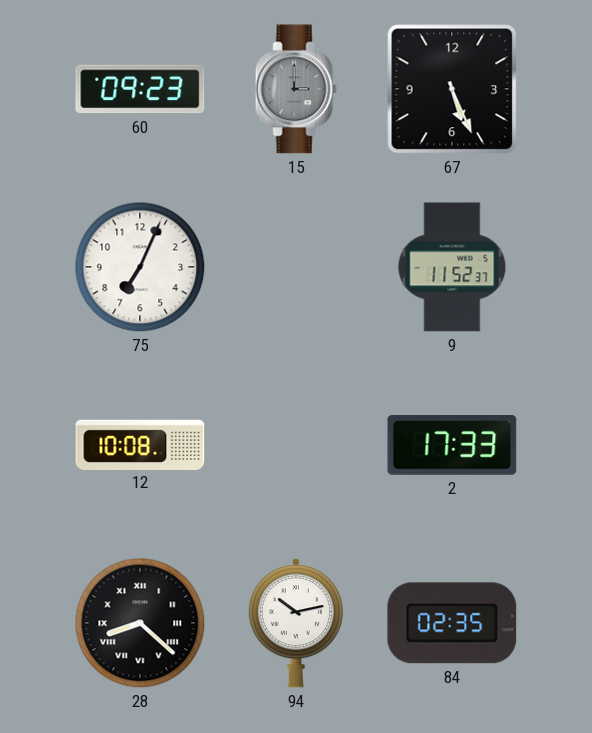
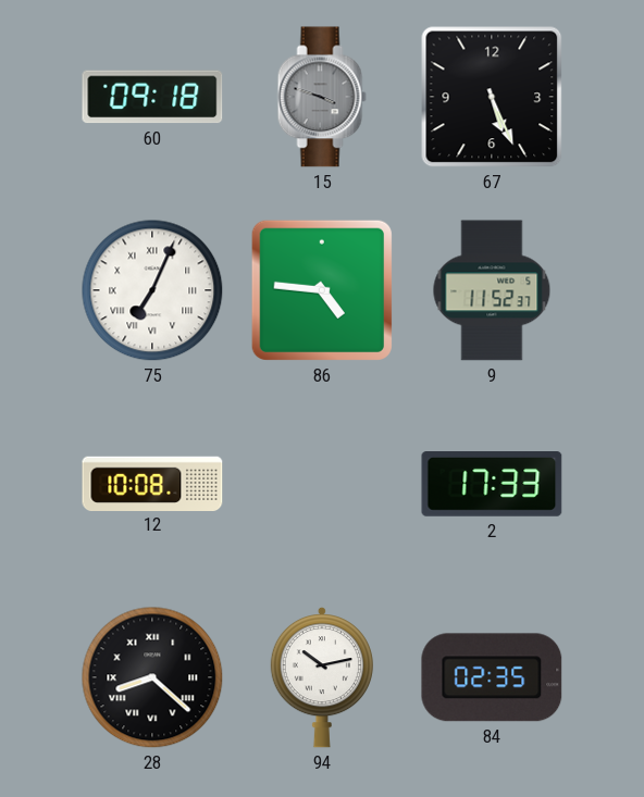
60: 09:23 -> 09:18 (152, 97)
15: 3:00 -> 3:48 (322, 97)
75 numerals: Arabic -> Roman (152, 290)
86: none -> 4:46 (322, 290)
